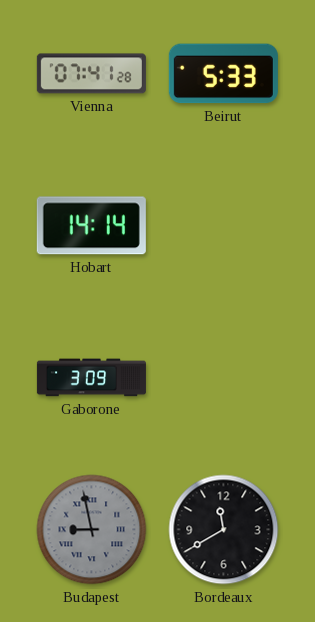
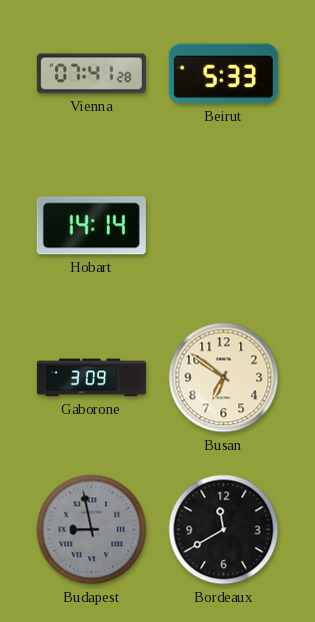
Busan: none -> 6:51 (224, 378)
